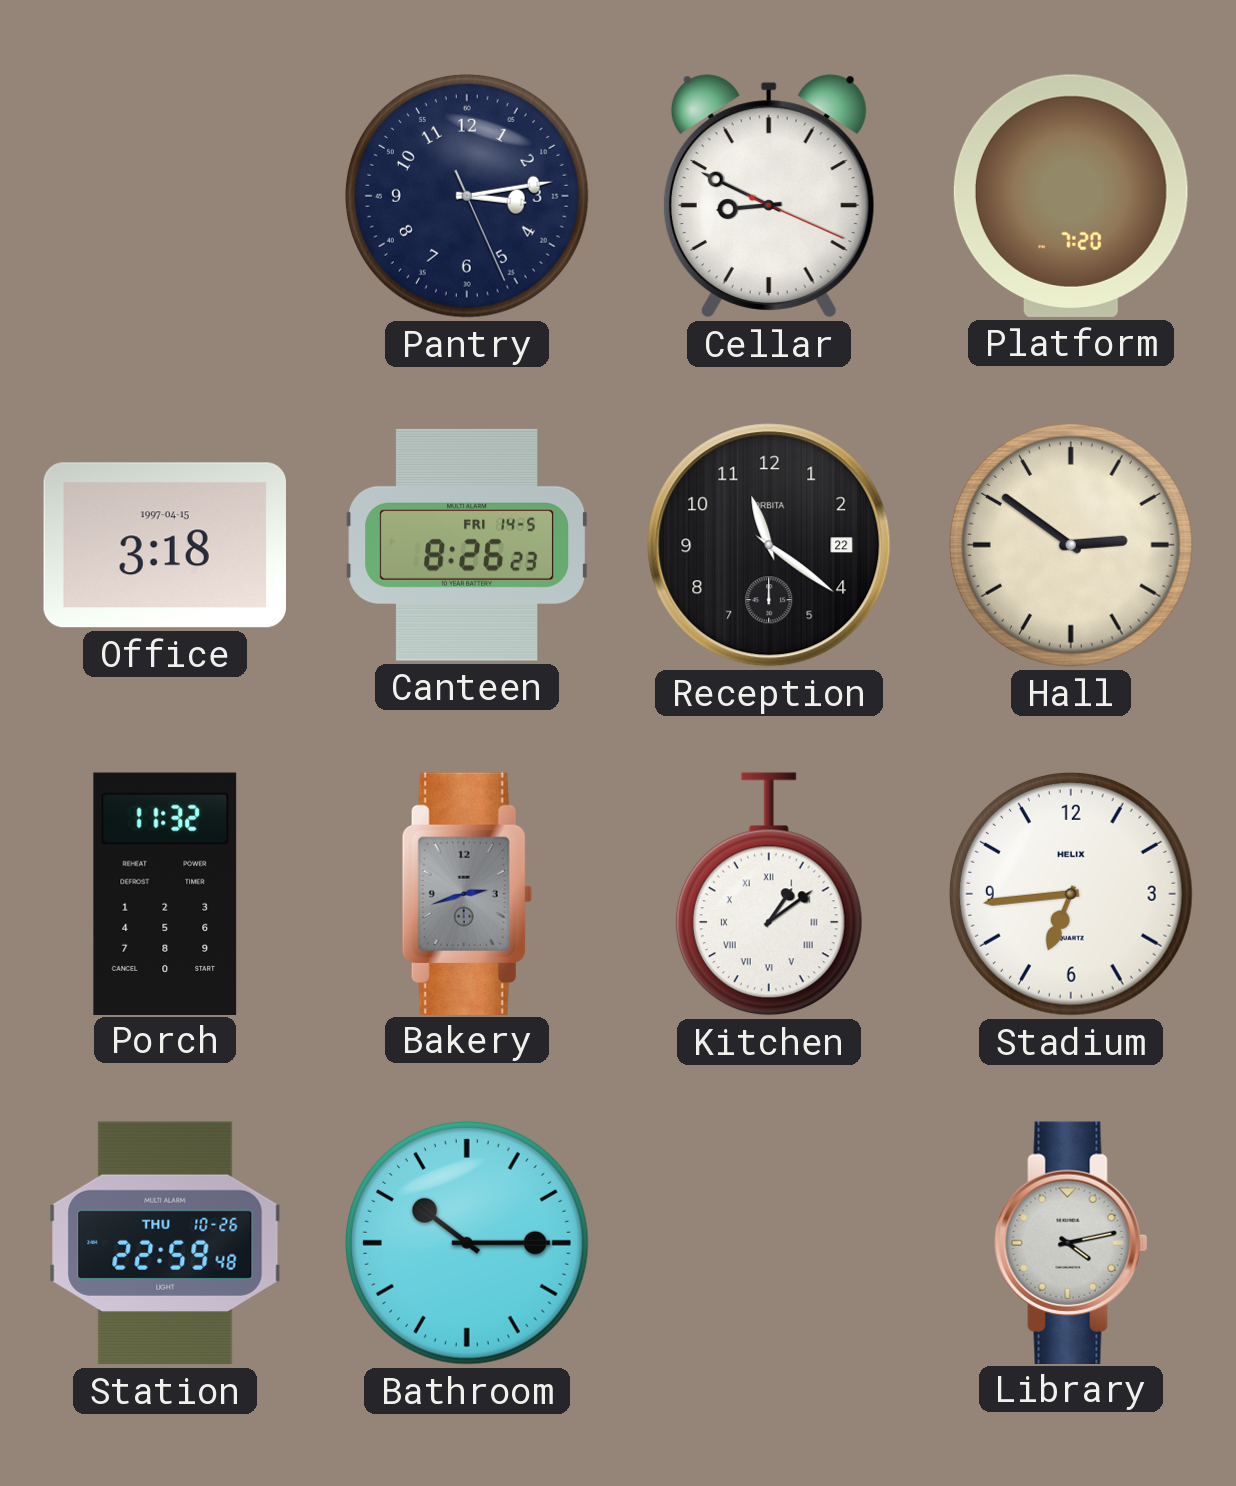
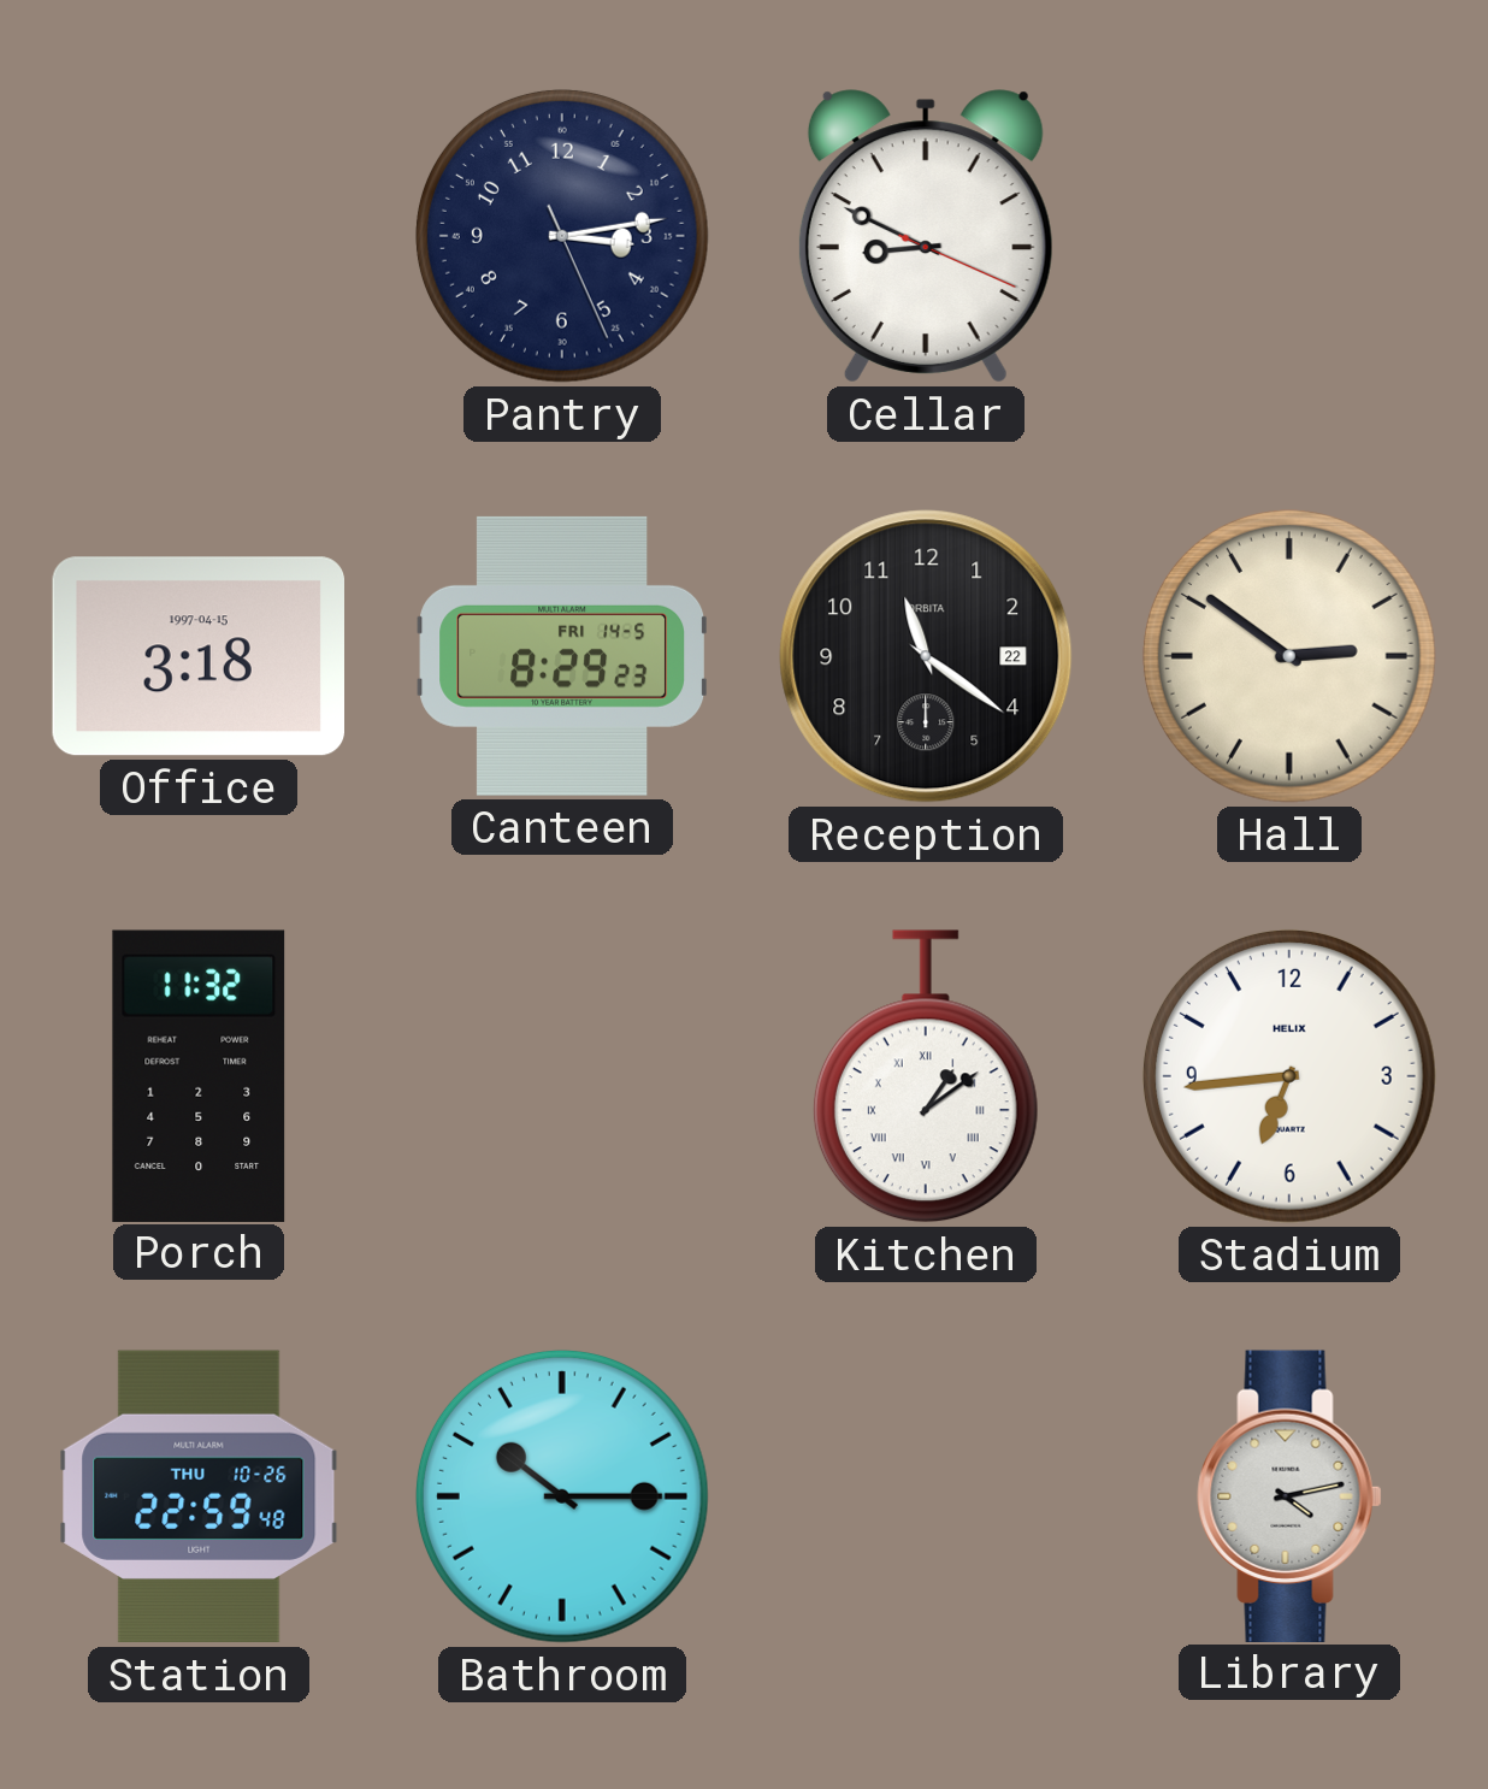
Platform: 7:20 -> none (1071, 196)
Canteen: 8:26 -> 8:29 (561, 656)
Bakery: 2:42 -> none (467, 893)
